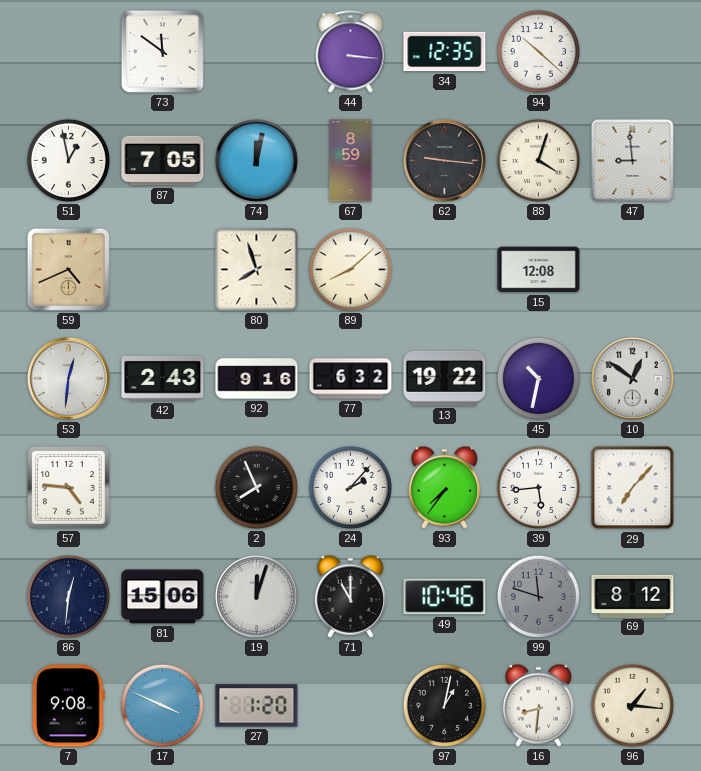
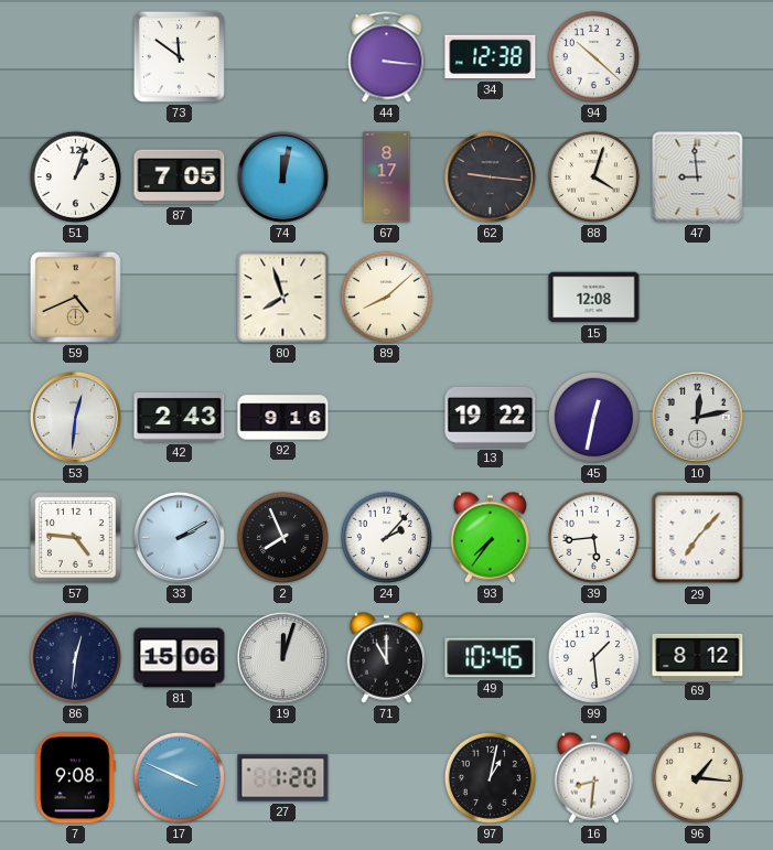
34: 12:35 -> 12:38 (491, 57)
51: 12:58 -> 1:03 (75, 176)
67: 8:59 -> 8:17 (387, 177)
77: 6:32 -> none (351, 379)
45: 10:32 -> 12:32 (593, 417)
10: 12:51 -> 12:13 (697, 417)
33: none -> 2:10 (179, 537)
99: 11:48 -> 1:29 (593, 657)
99 dial: grey -> white (593, 657)
